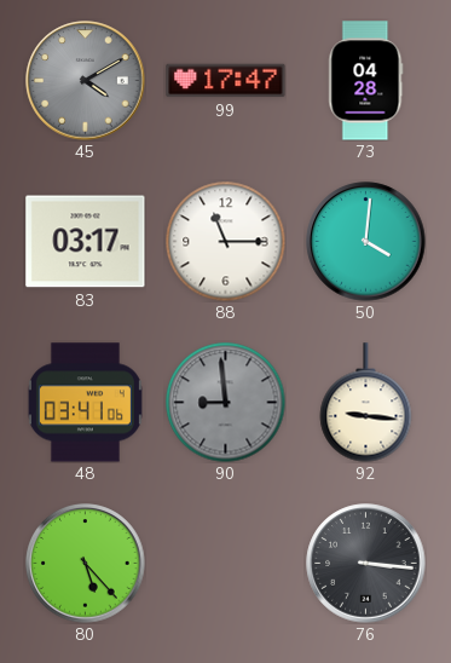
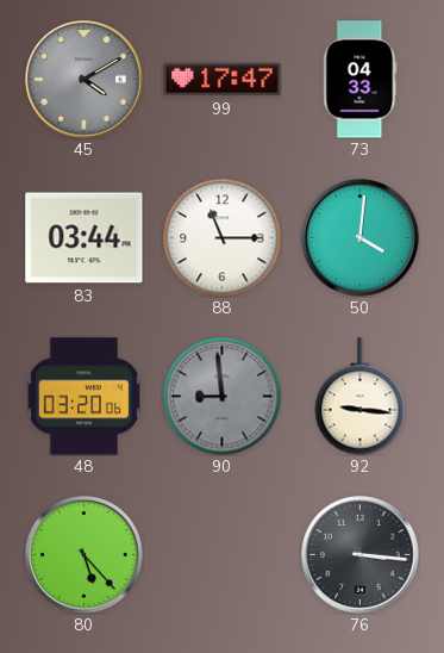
73: 04:28 -> 04:33 (361, 80)
83: 03:17 -> 03:44 (85, 238)
48: 03:41 -> 03:20 (83, 397)
